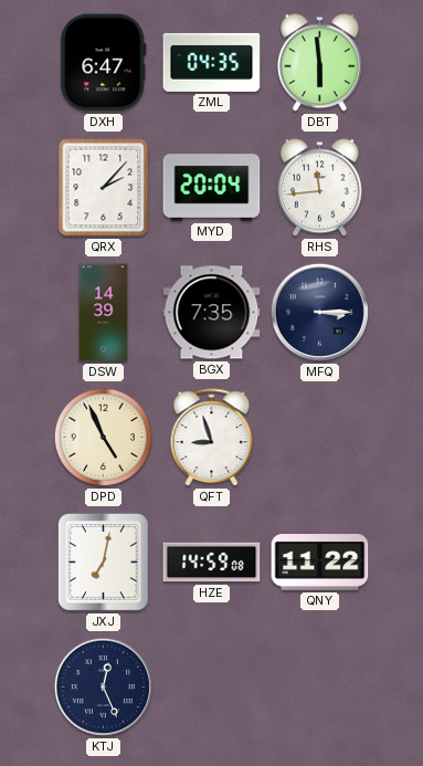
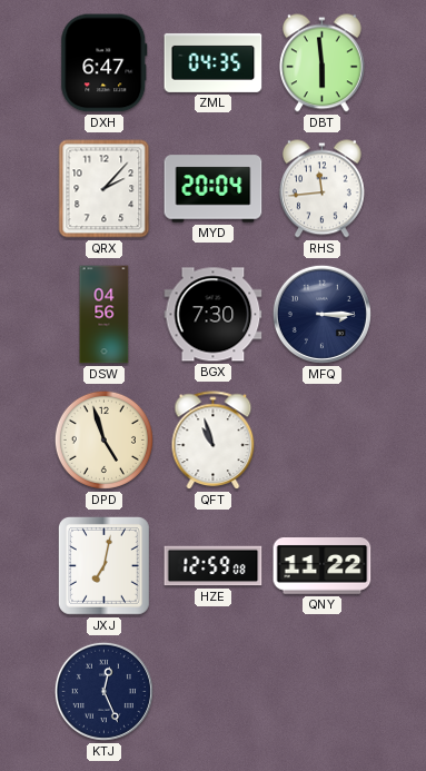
DSW: 14:39 -> 04:56 (105, 315)
BGX: 7:35 -> 7:30 (214, 315)
DPD: 4:56 -> 4:57 (103, 439)
QFT: 8:57 -> 10:57 (214, 441)
HZE: 14:59 -> 12:59 (214, 566)
